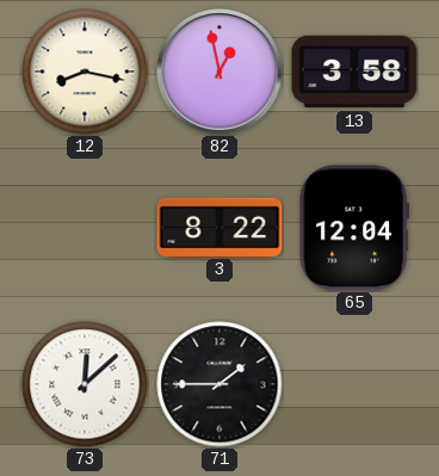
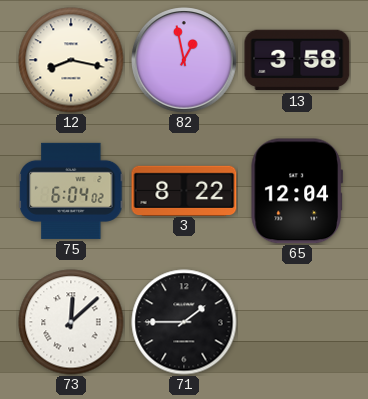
75: none -> 6:04 (71, 191)
